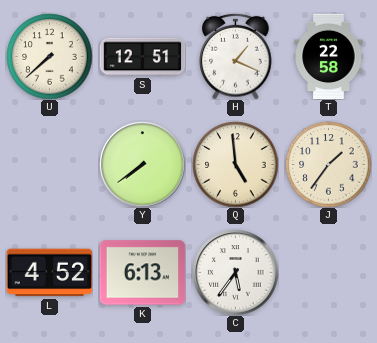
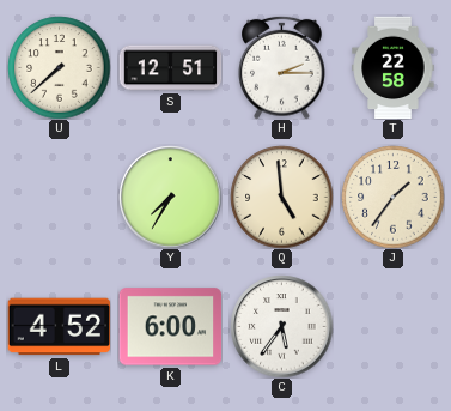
H: 1:19 -> 2:15 (282, 67)
Y: 7:39 -> 7:35 (170, 197)
K: 6:13 -> 6:00 (170, 327)
